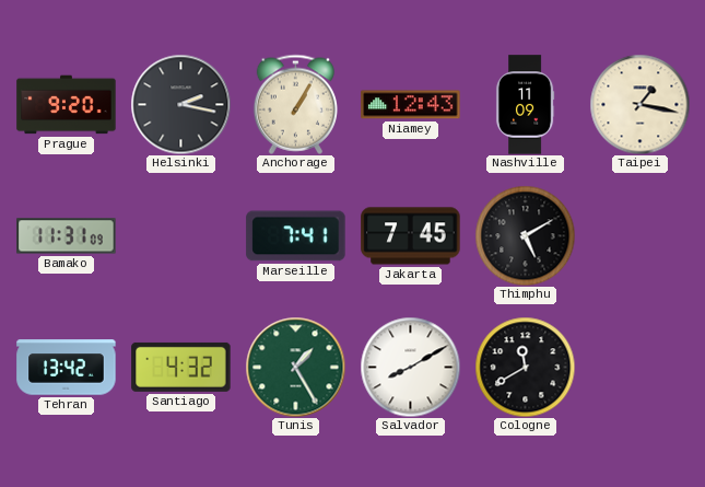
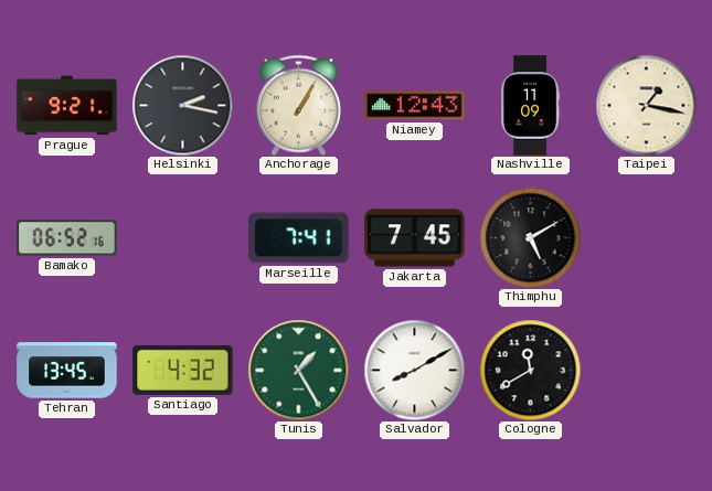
Prague: 9:20 -> 9:21 (67, 106)
Bamako: 11:31 -> 06:52 (67, 238)
Tehran: 13:42 -> 13:45 (67, 371)
